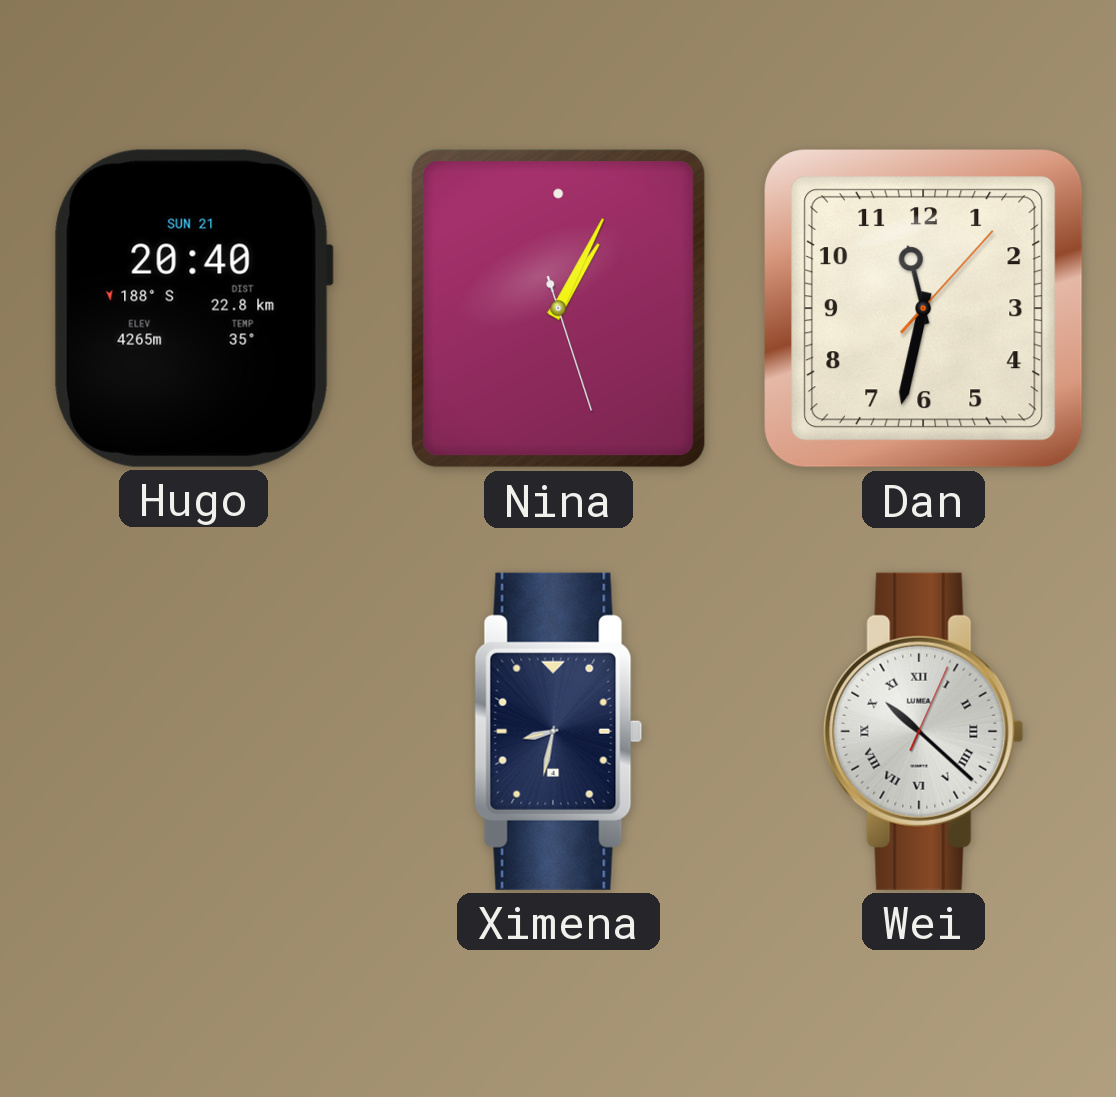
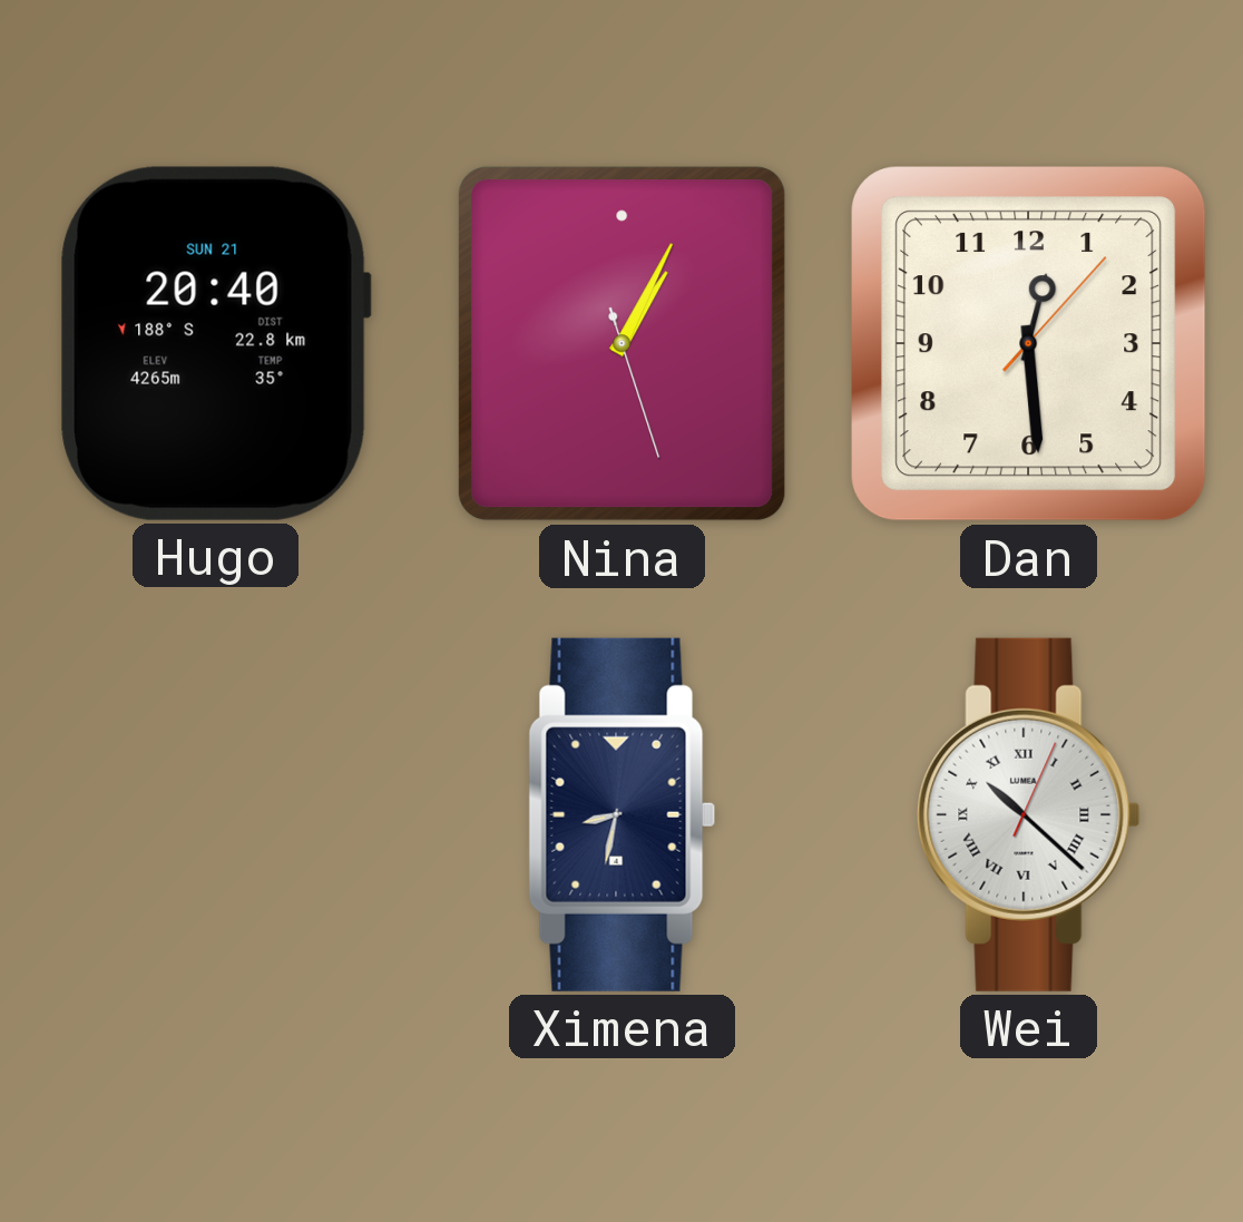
Dan: 11:32 -> 12:29 (1029, 344)
